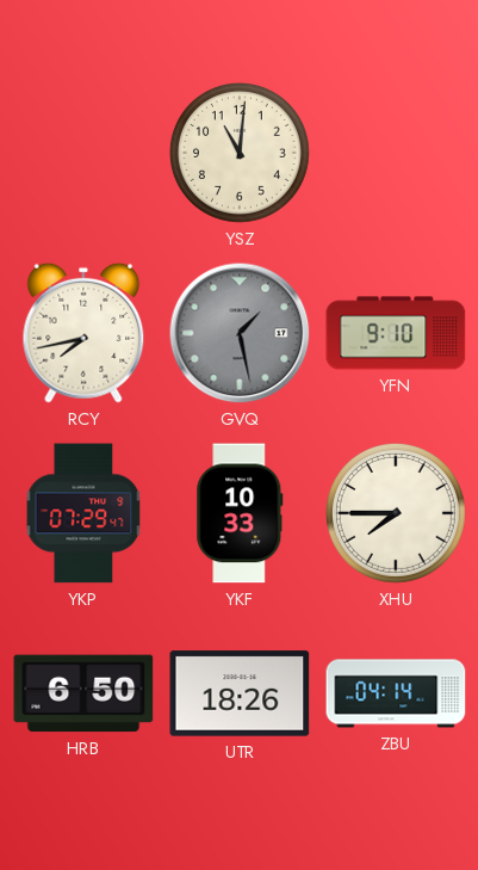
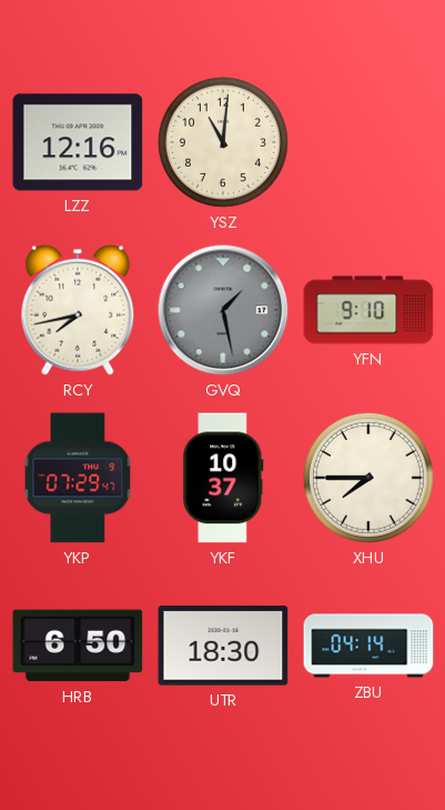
LZZ: none -> 12:16 (78, 142)
YKF: 10:33 -> 10:37 (223, 478)
UTR: 18:26 -> 18:30 (223, 646)
